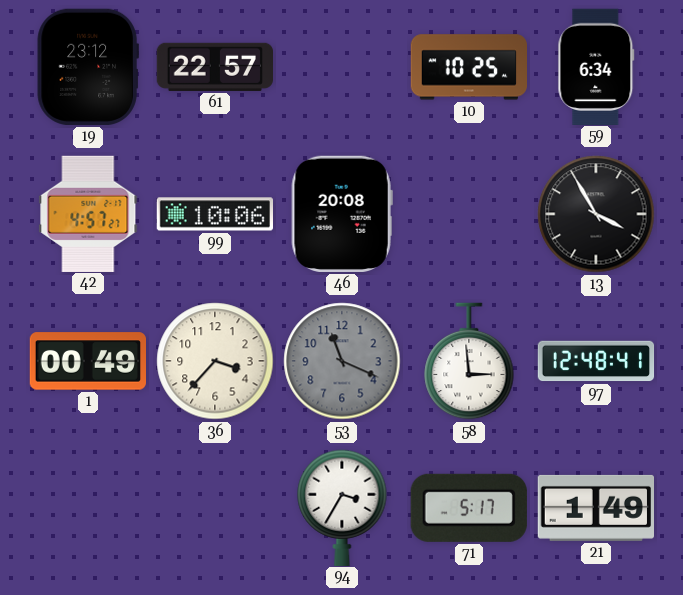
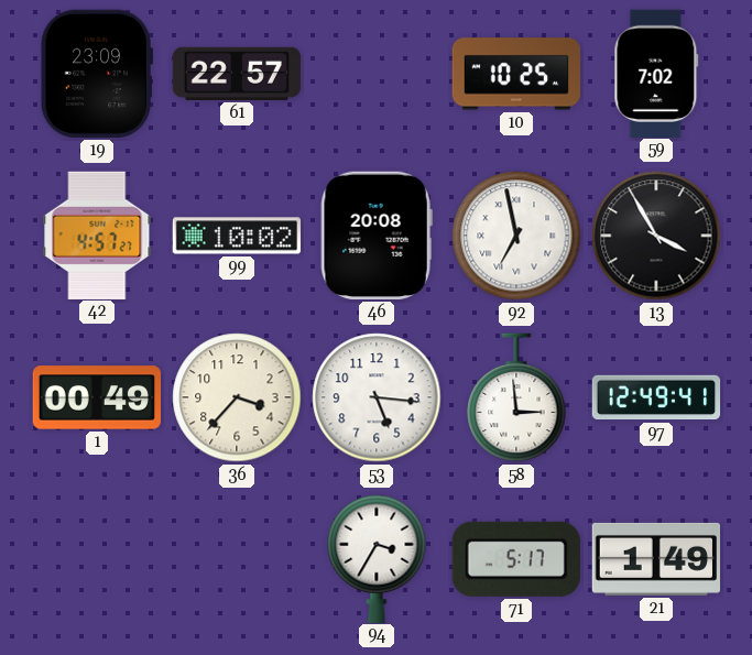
19: 23:12 -> 23:09 (97, 74)
59: 6:34 -> 7:02 (656, 73)
99: 10:06 -> 10:02 (236, 236)
92: none -> 6:58 (516, 236)
53: 11:19 -> 5:16 (377, 397)
53 dial: grey -> white (377, 397)
97: 12:48 -> 12:49 (656, 397)
